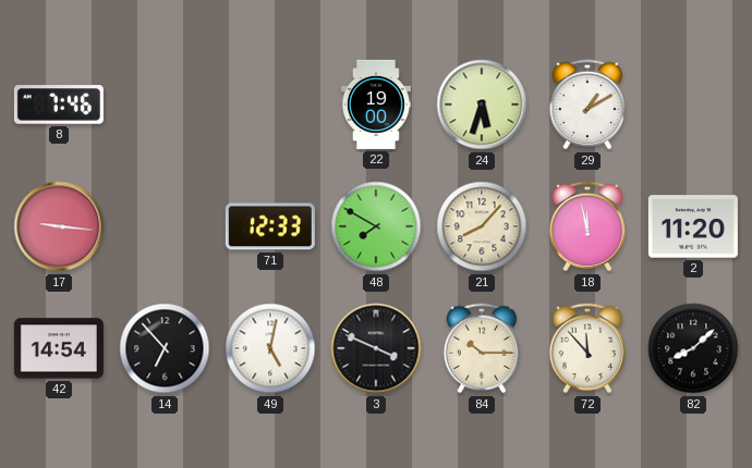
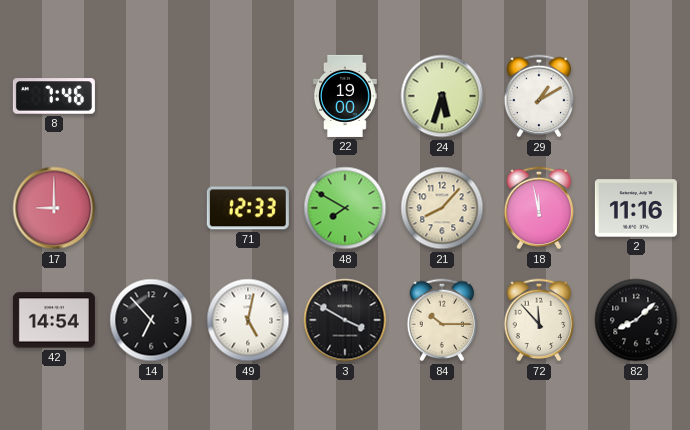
17: 9:16 -> 9:00 (54, 208)
2: 11:20 -> 11:16 (636, 208)
3: 3:49 -> 3:50 (345, 320)
